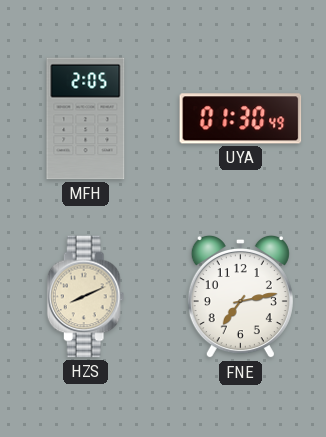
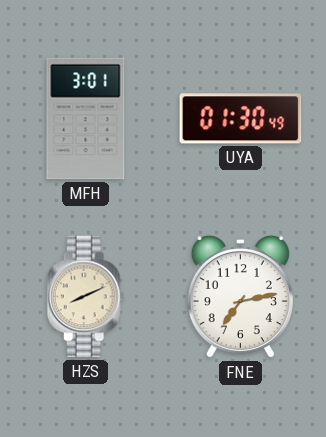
MFH: 2:05 -> 3:01 (86, 119)
